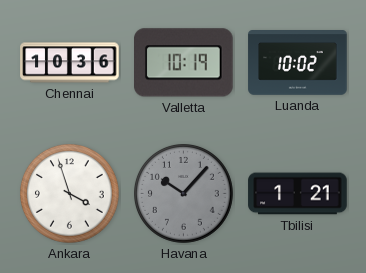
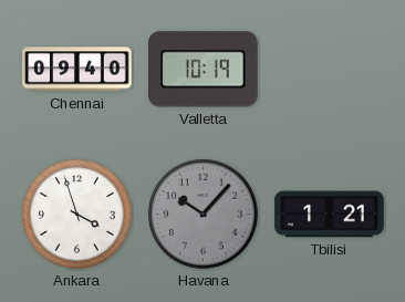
Chennai: 10:36 -> 09:40 (77, 70)
Luanda: 10:02 -> none (298, 63)
